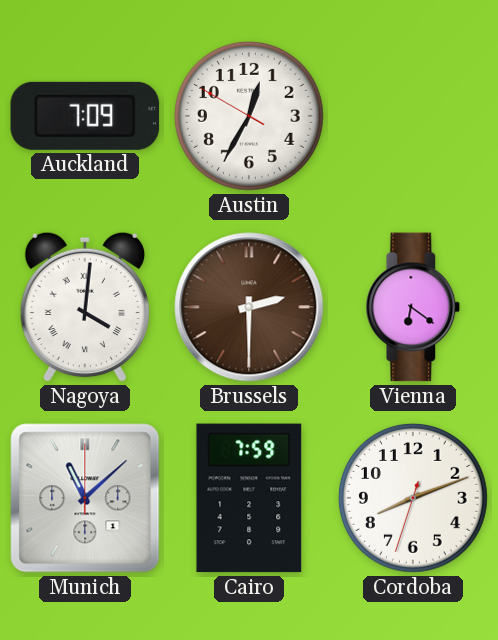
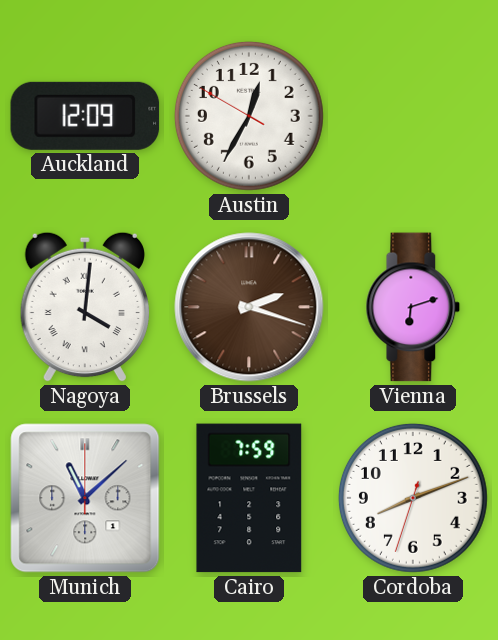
Auckland: 7:09 -> 12:09 (85, 116)
Brussels: 2:30 -> 2:18 (249, 307)
Vienna: 6:21 -> 6:12 (413, 307)
